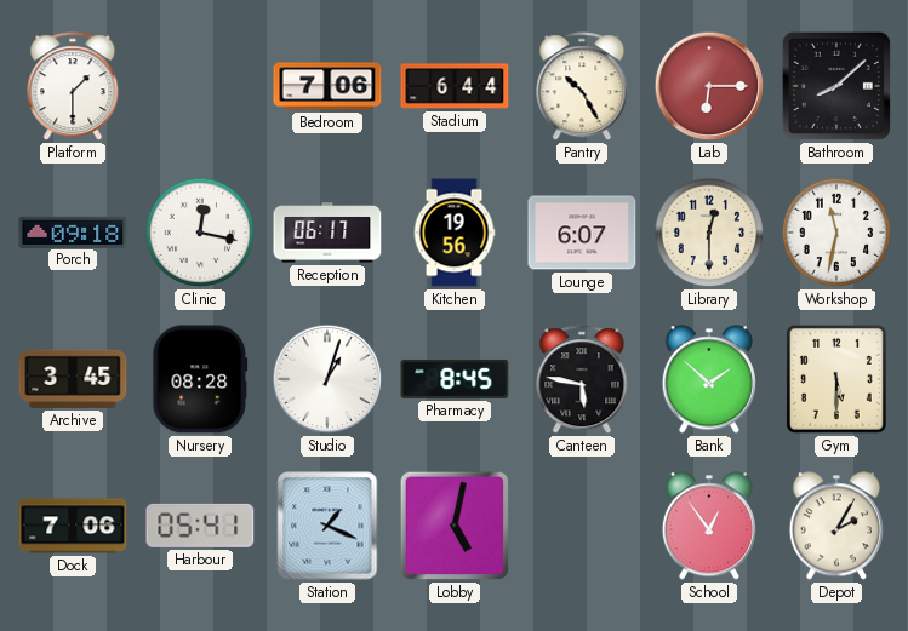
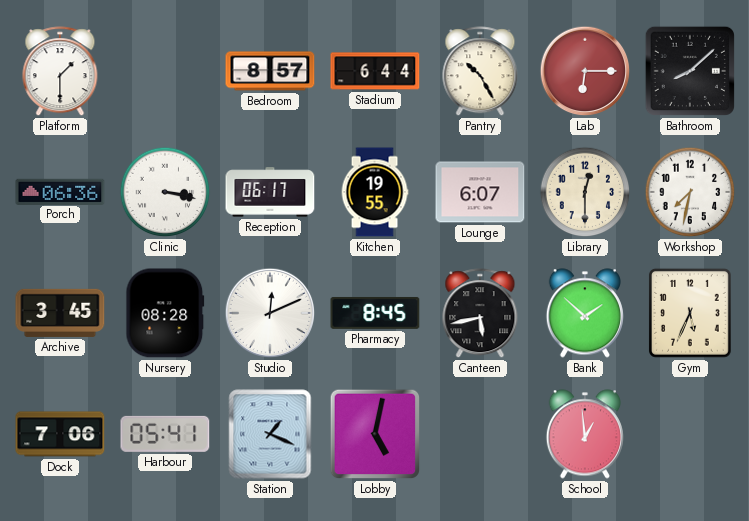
Bedroom: 7:06 -> 8:57 (270, 71)
Porch: 09:18 -> 06:36 (60, 191)
Clinic: 12:17 -> 3:17 (165, 192)
Kitchen: 19:56 -> 19:55 (375, 192)
Workshop: 11:32 -> 7:32 (690, 192)
Studio: 1:03 -> 12:11 (270, 313)
Canteen: 5:47 -> 5:43 (480, 314)
Gym: 5:30 -> 5:34 (690, 313)
School: 12:54 -> 12:59 (585, 434)
Depot: 2:05 -> none (836, 526)
